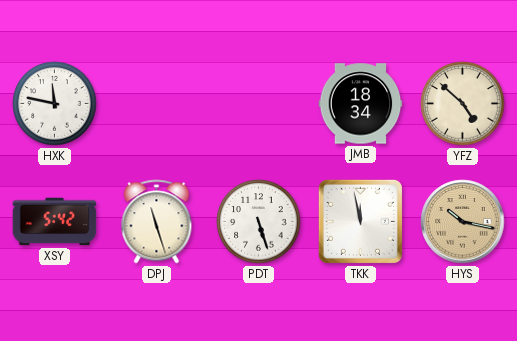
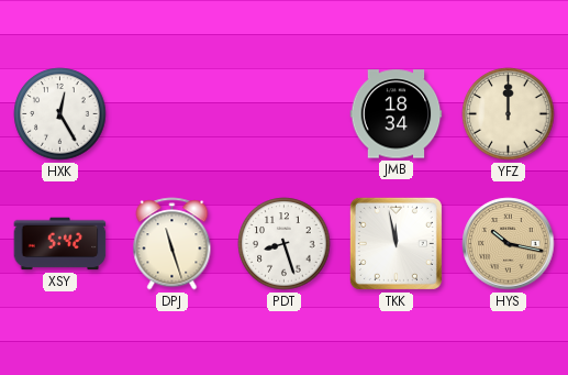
HXK: 11:47 -> 12:25 (60, 114)
YFZ: 4:52 -> 12:00 (509, 114)
PDT: 5:27 -> 8:27 (285, 244)
